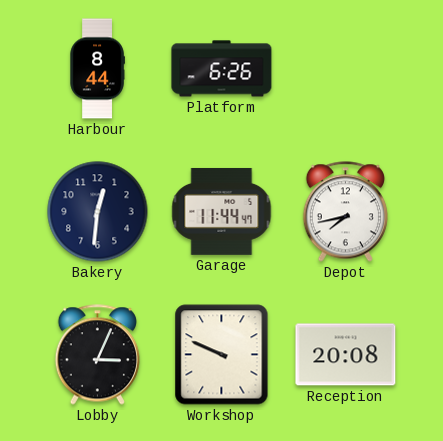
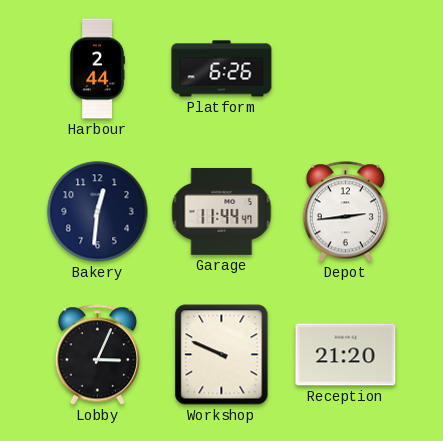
Harbour: 8:44 -> 2:44 (97, 69)
Depot: 7:43 -> 2:44 (345, 212)
Reception: 20:08 -> 21:20 (346, 355)
